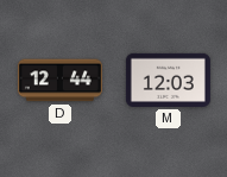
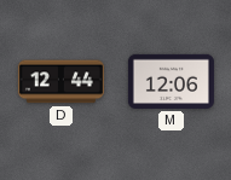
M: 12:03 -> 12:06 (171, 81)
